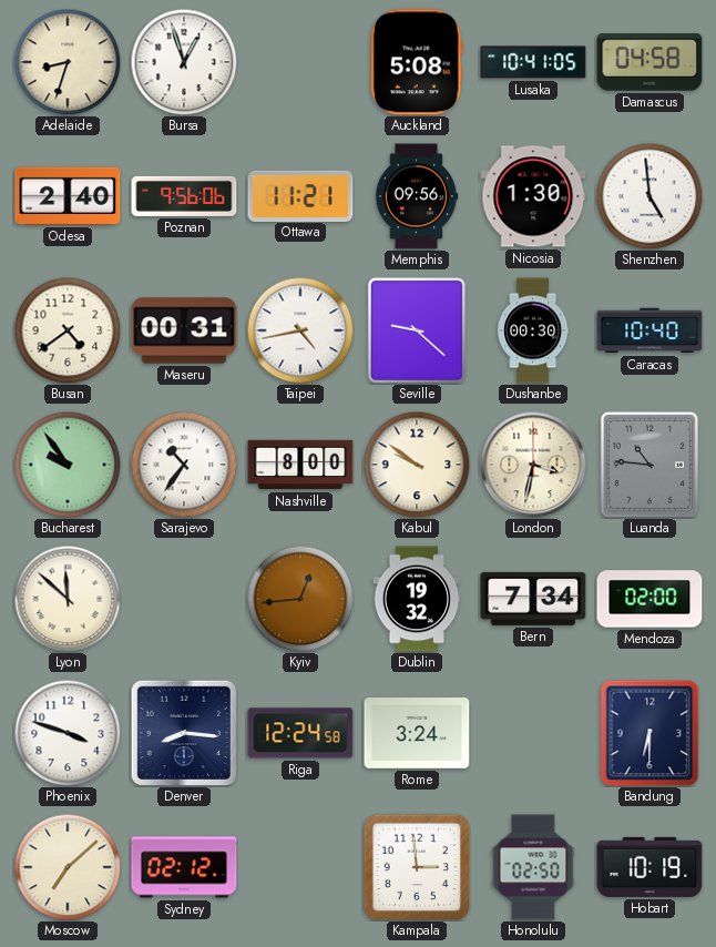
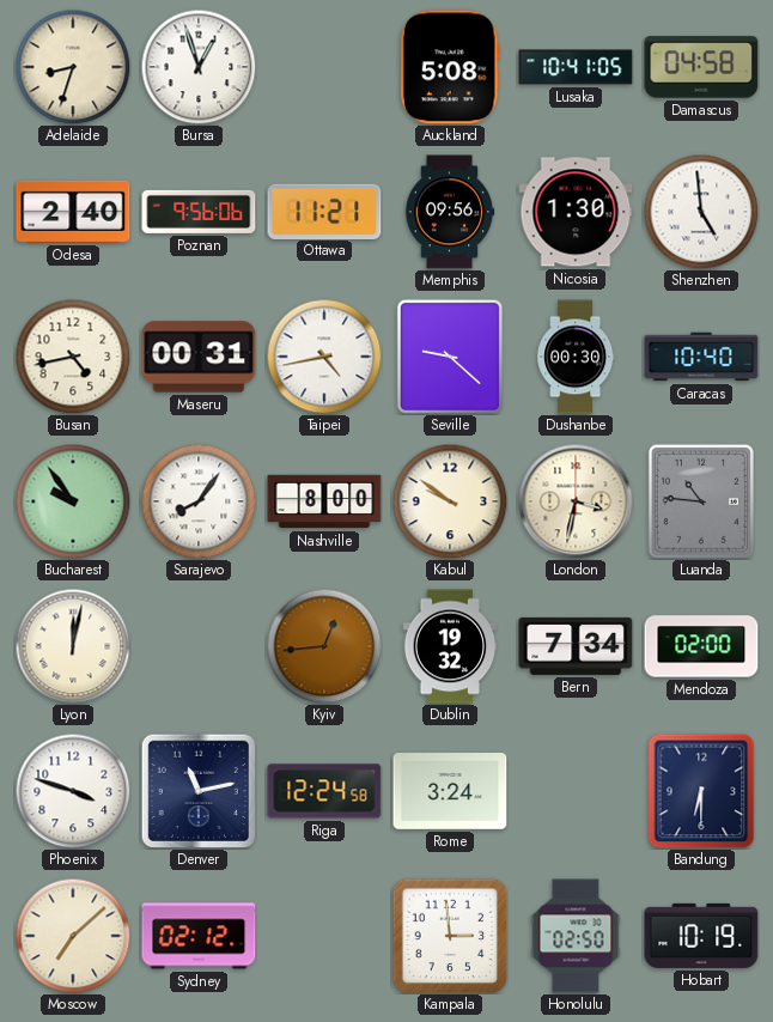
Busan: 4:39 -> 4:43 (73, 357)
Sarajevo: 10:36 -> 8:06 (199, 501)
Lyon: 11:52 -> 12:02 (73, 646)
Denver: 8:16 -> 11:13 (197, 790)
